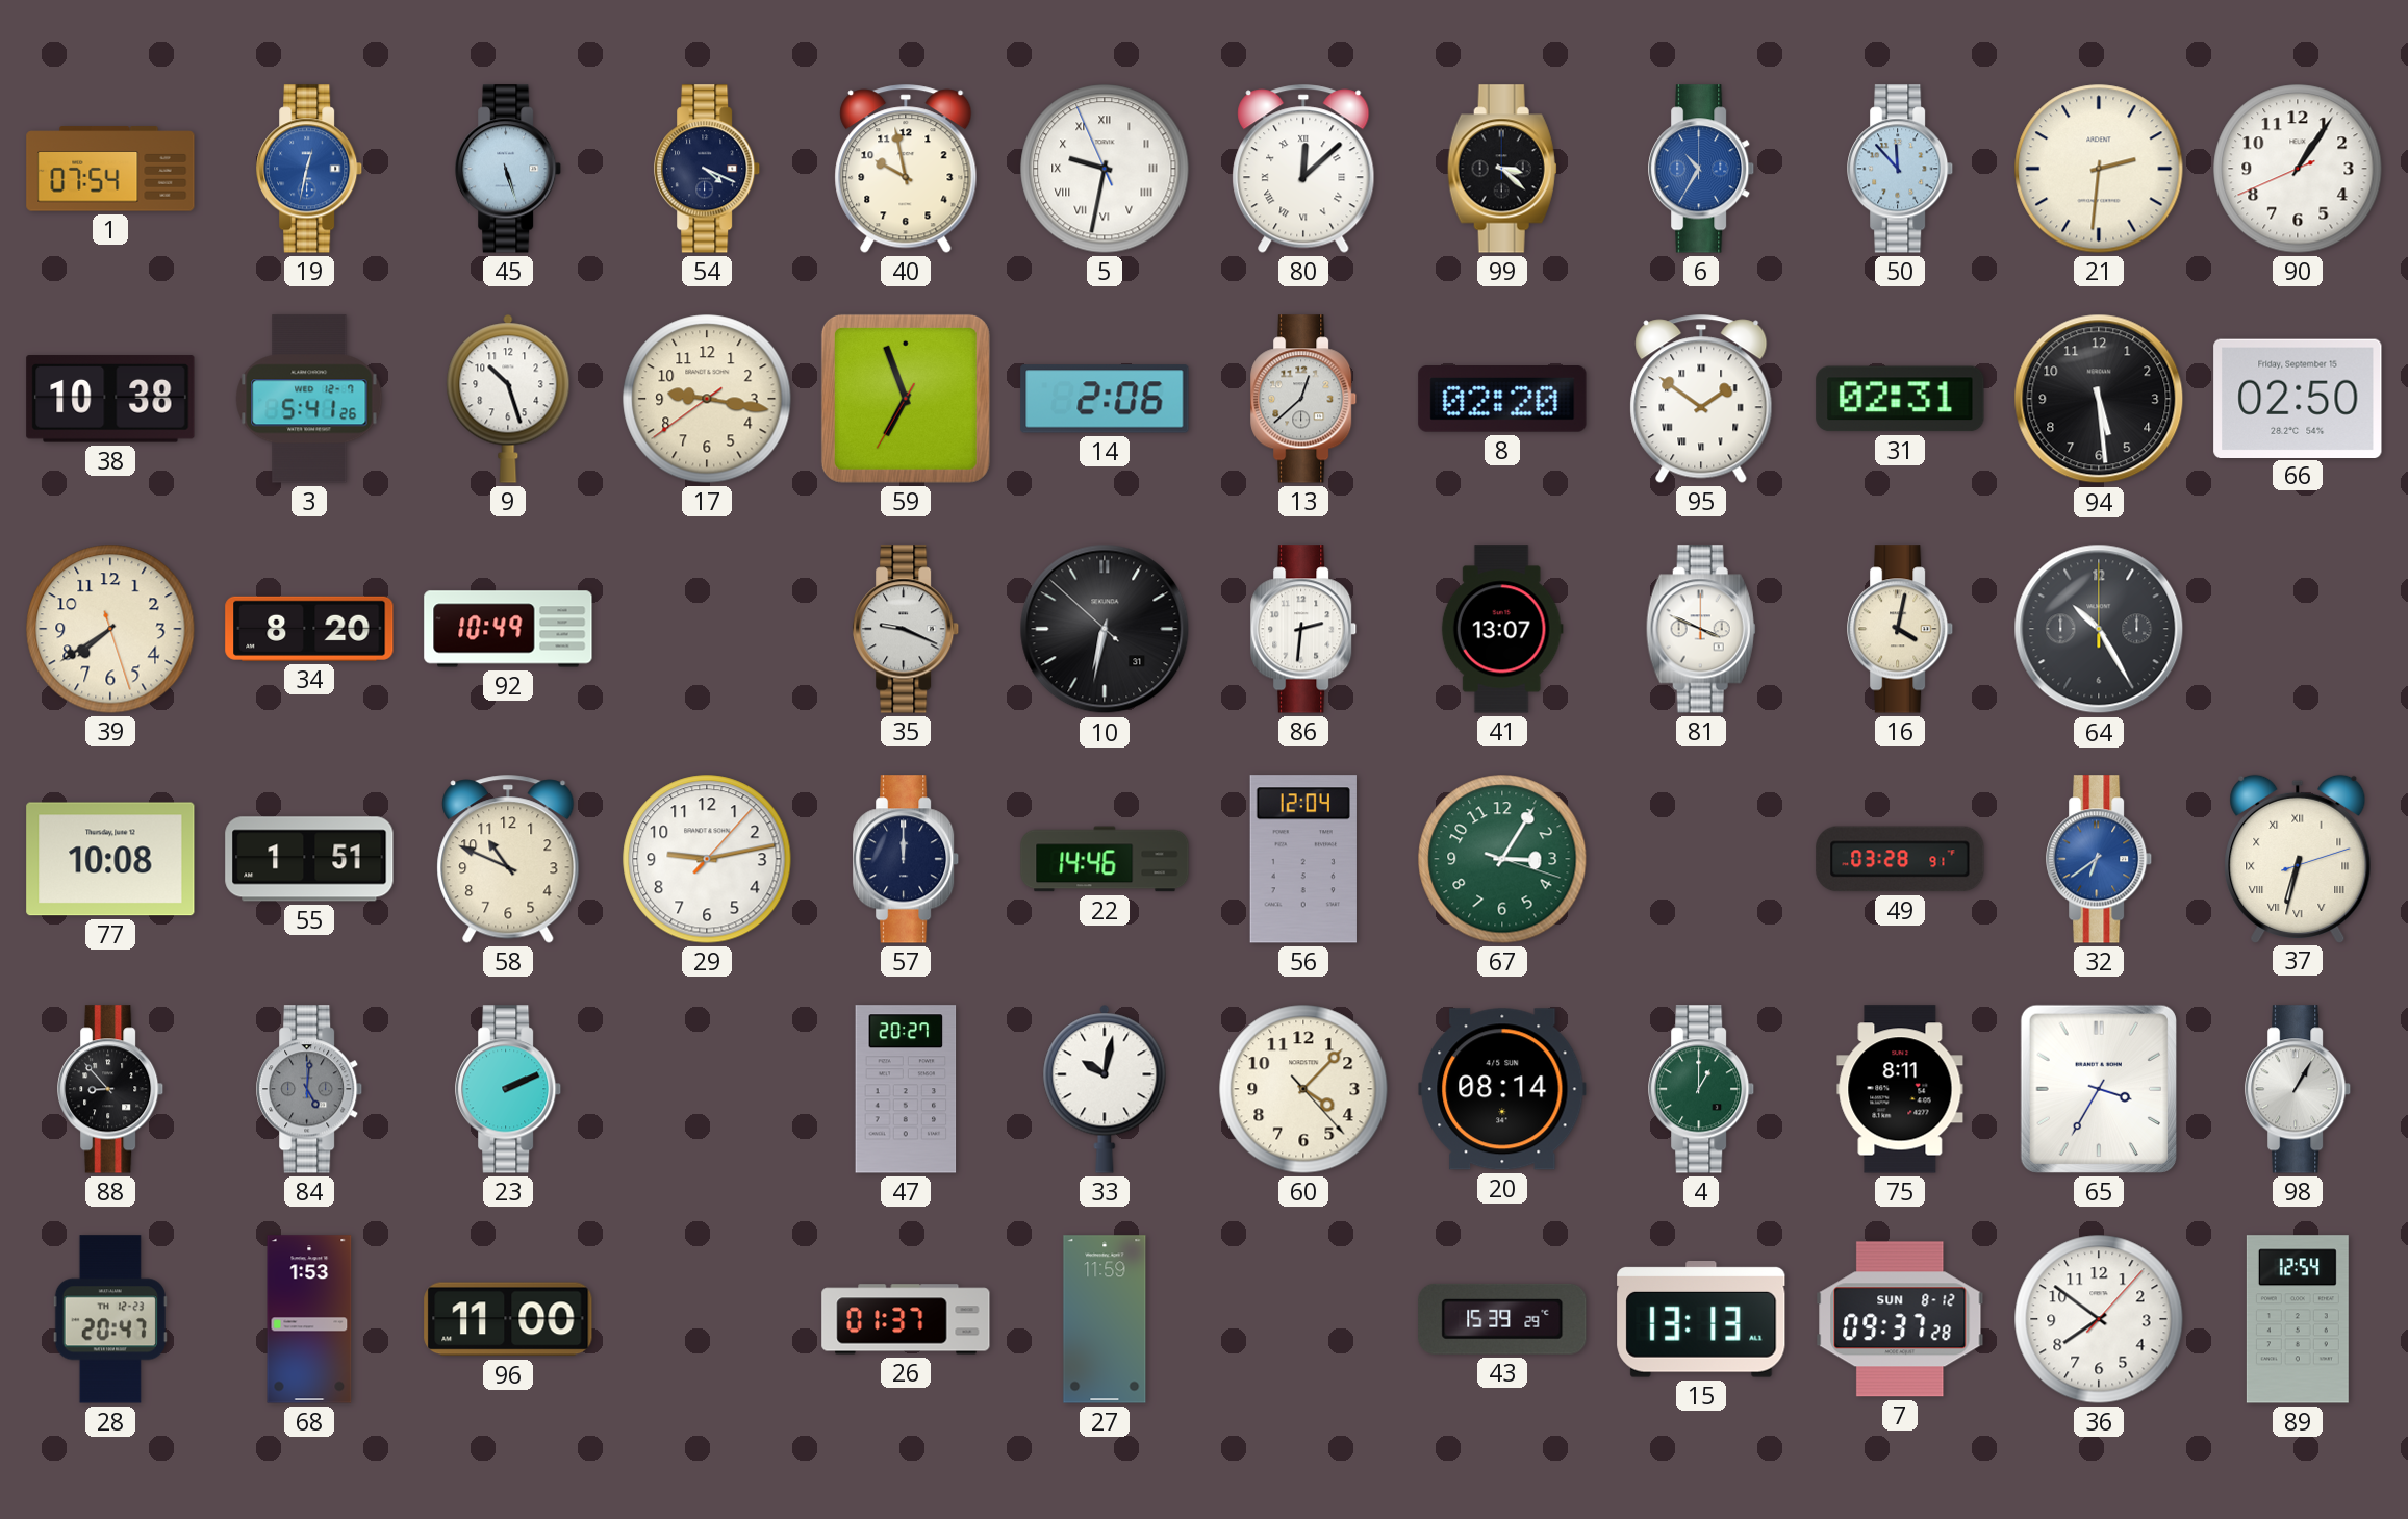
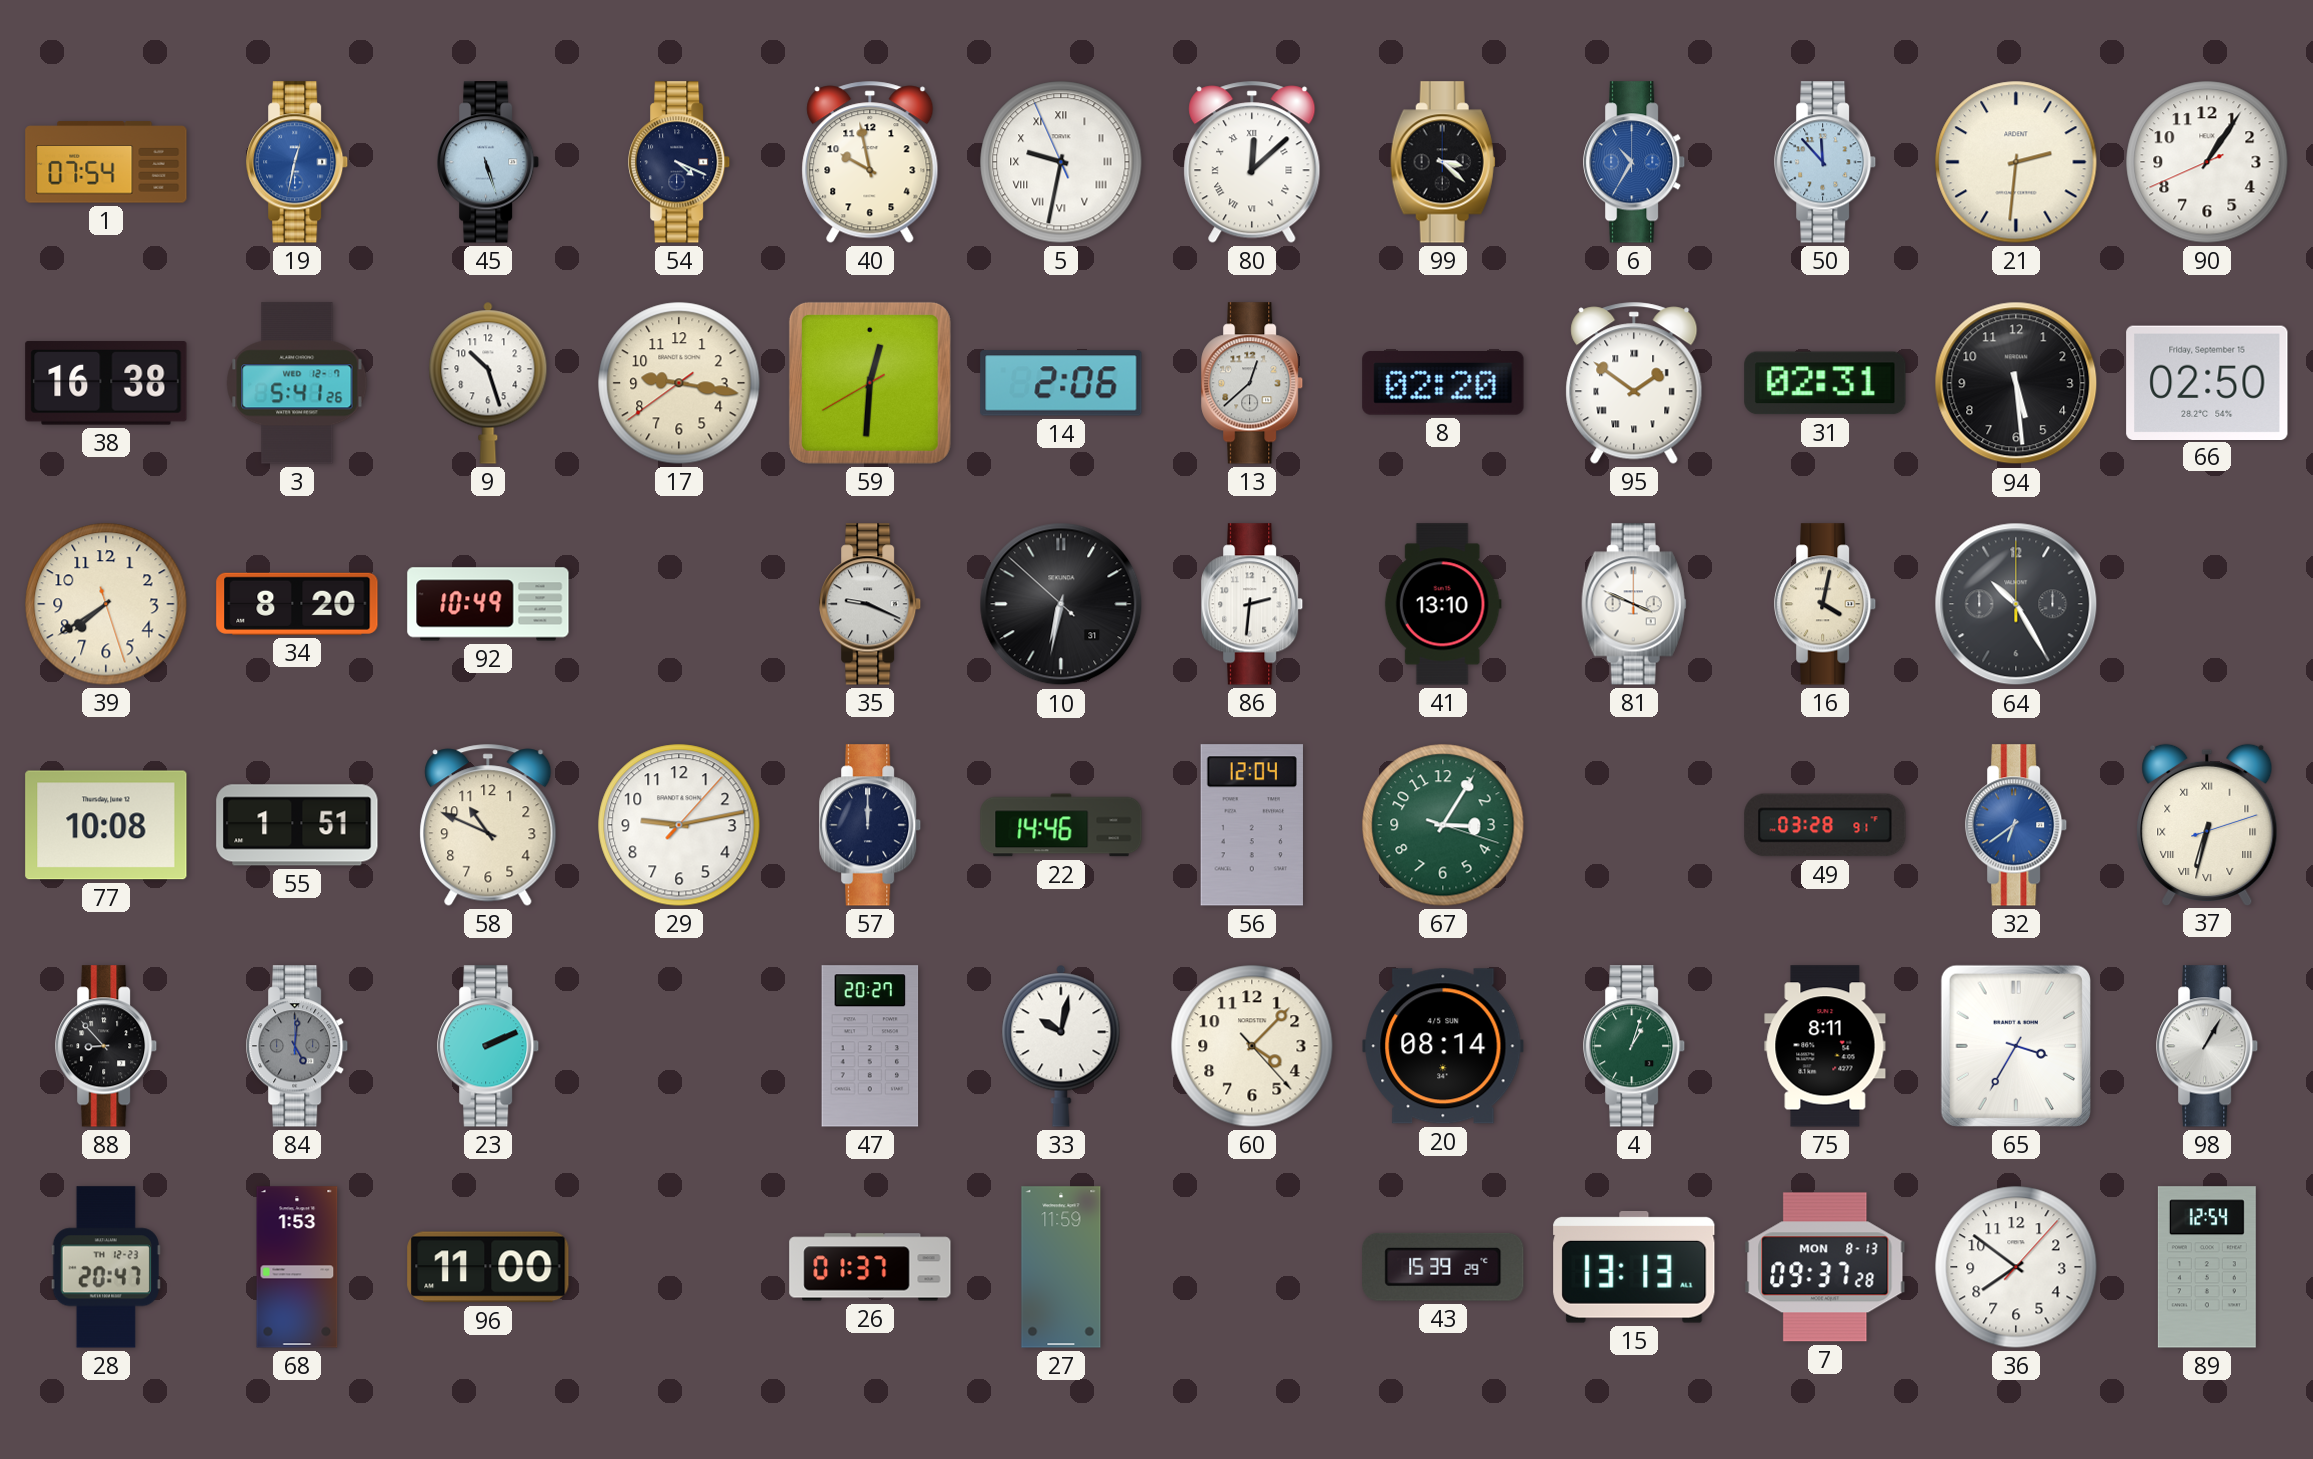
38: 10:38 -> 16:38 (106, 383)
59: 6:56 -> 12:30 (870, 383)
41: 13:07 -> 13:10 (1443, 604)
4: 1:00 -> 1:03 (1635, 1046)
7 date: SUN 8-12 -> MON 8-13 (1825, 1267)
